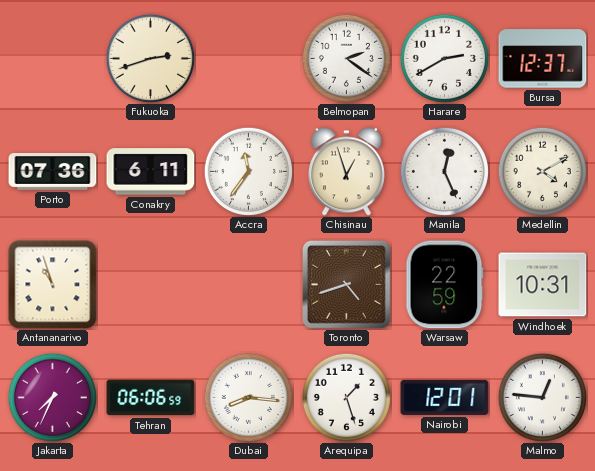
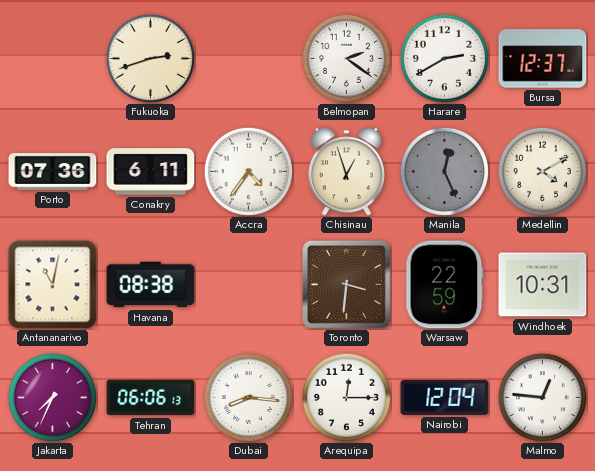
Accra: 11:36 -> 4:36 (248, 171)
Manila dial: white -> grey (444, 171)
Antananarivo: 10:57 -> 11:02 (53, 285)
Havana: none -> 08:38 (151, 285)
Toronto: 4:42 -> 3:31 (346, 284)
Tehran: 06:06:59 -> 06:06:13 (151, 398)
Arequipa: 1:27 -> 12:15 (346, 397)
Nairobi: 12:01 -> 12:04 (445, 397)
